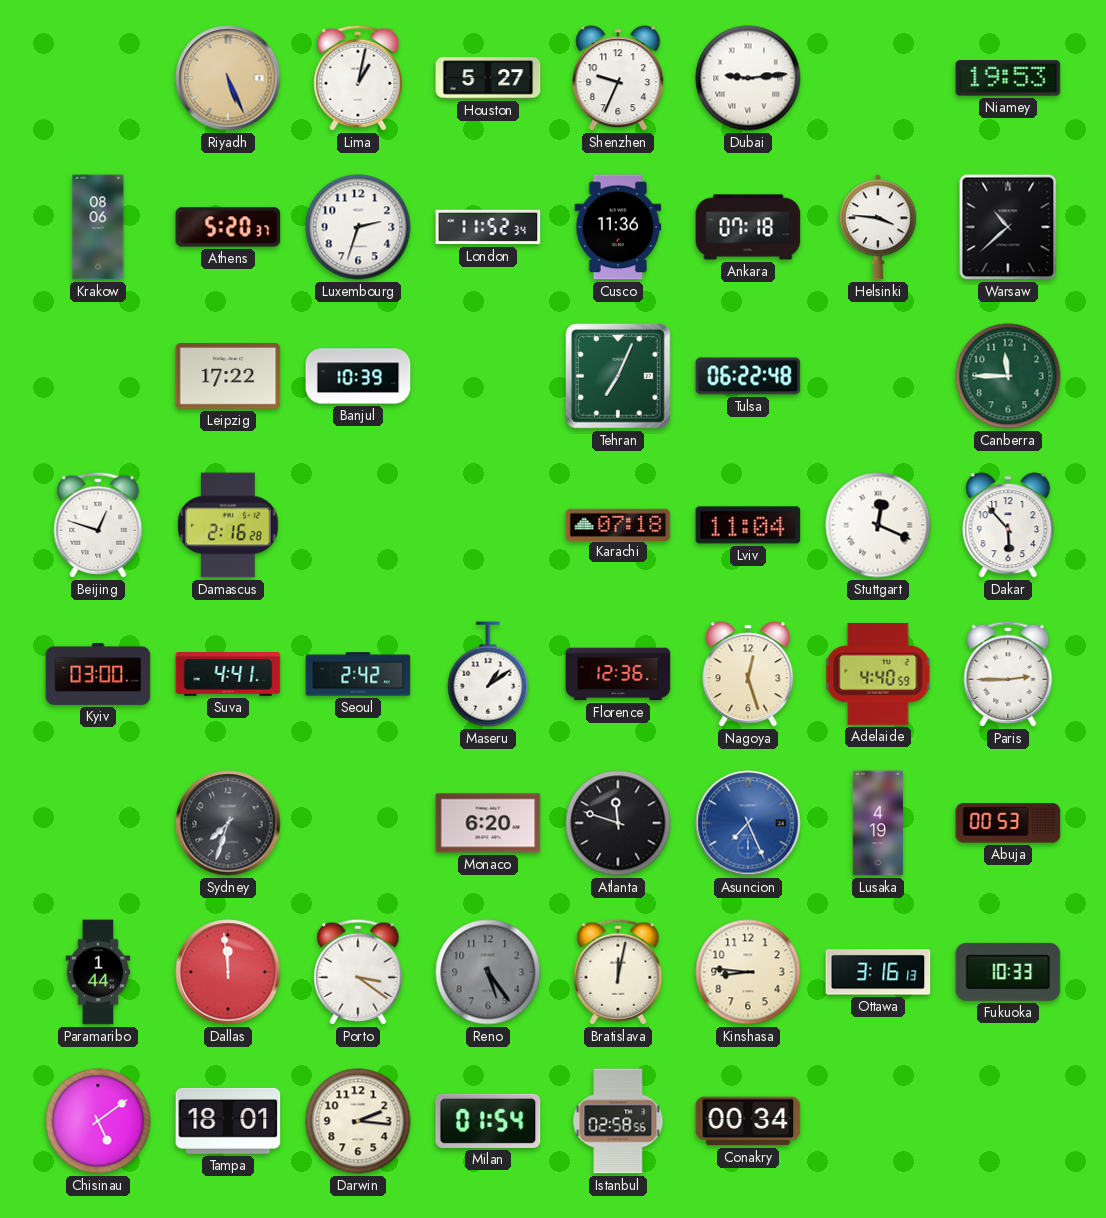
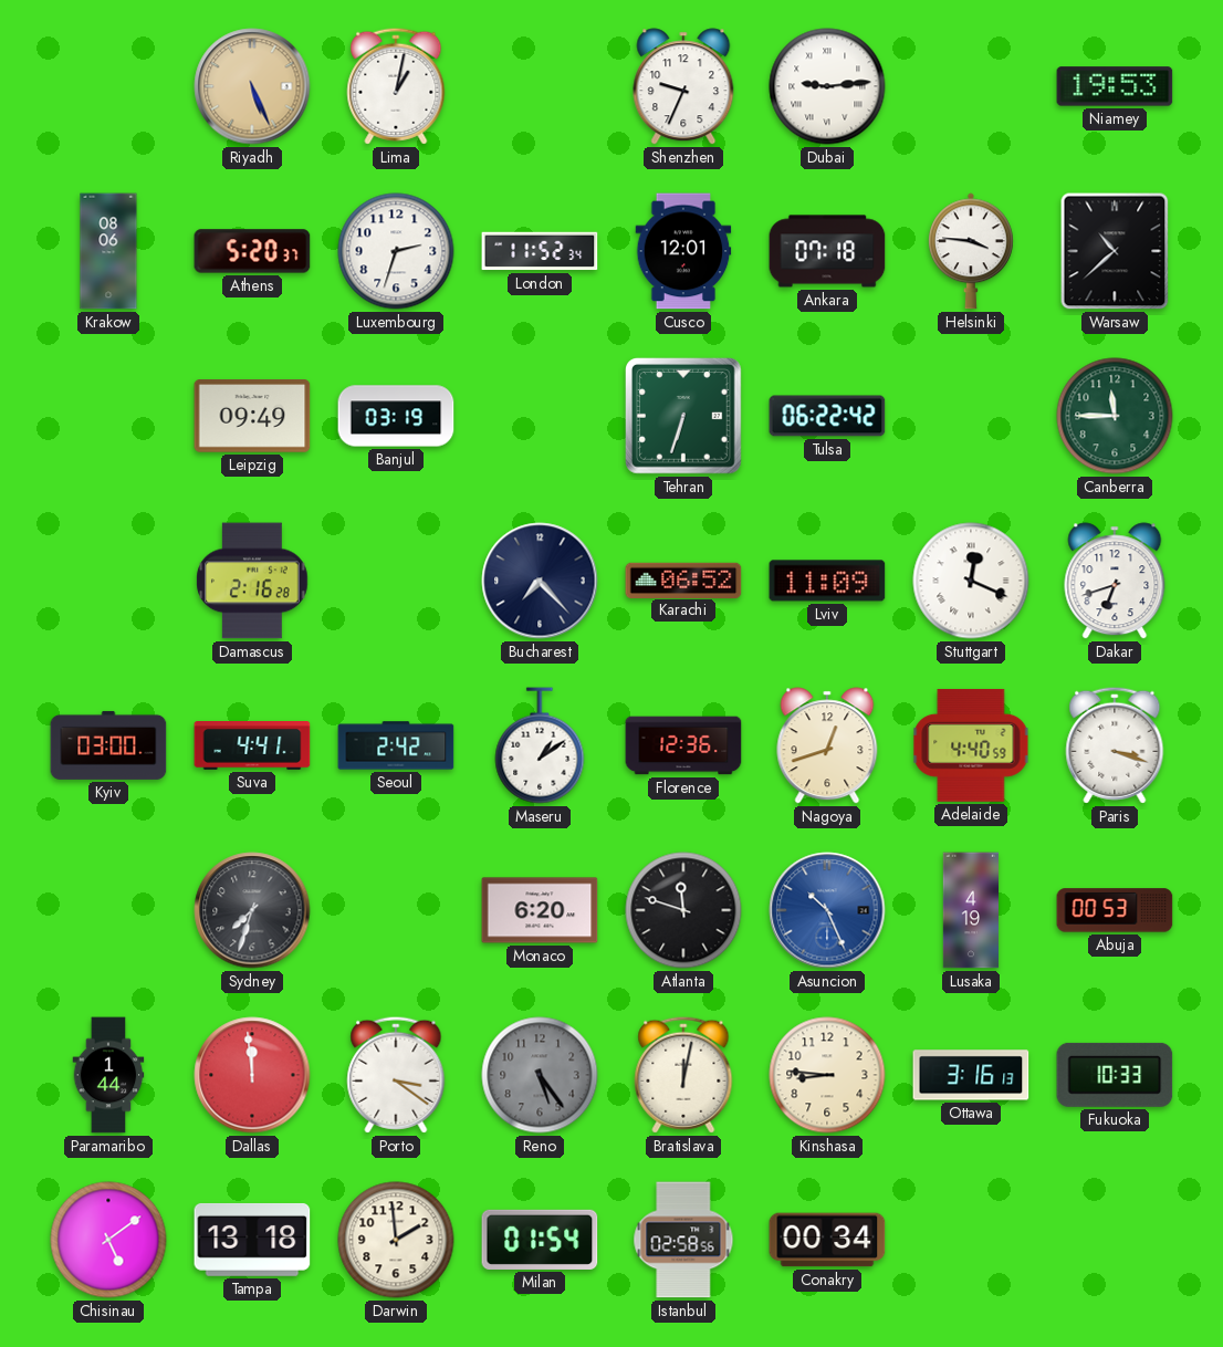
Houston: 5:27 -> none (488, 78)
Cusco: 11:36 -> 12:01 (683, 251)
Leipzig: 17:22 -> 09:49 (252, 416)
Banjul: 10:39 -> 03:19 (396, 416)
Tehran: 7:04 -> 6:33 (684, 417)
Tulsa: 06:22:48 -> 06:22:42 (827, 416)
Beijing: 12:48 -> none (98, 525)
Bucharest: none -> 7:23 (540, 581)
Karachi: 07:18 -> 06:52 (683, 579)
Lviv: 11:04 -> 11:09 (827, 581)
Dakar: 5:53 -> 6:42 (1115, 581)
Nagoya: 12:27 -> 12:42 (827, 745)
Paris: 2:45 -> 3:18 (1115, 745)
Asuncion: 7:26 -> 10:26 (827, 910)
Tampa: 18:01 -> 13:18 (252, 1240)
Darwin: 2:16 -> 1:59 (396, 1240)
